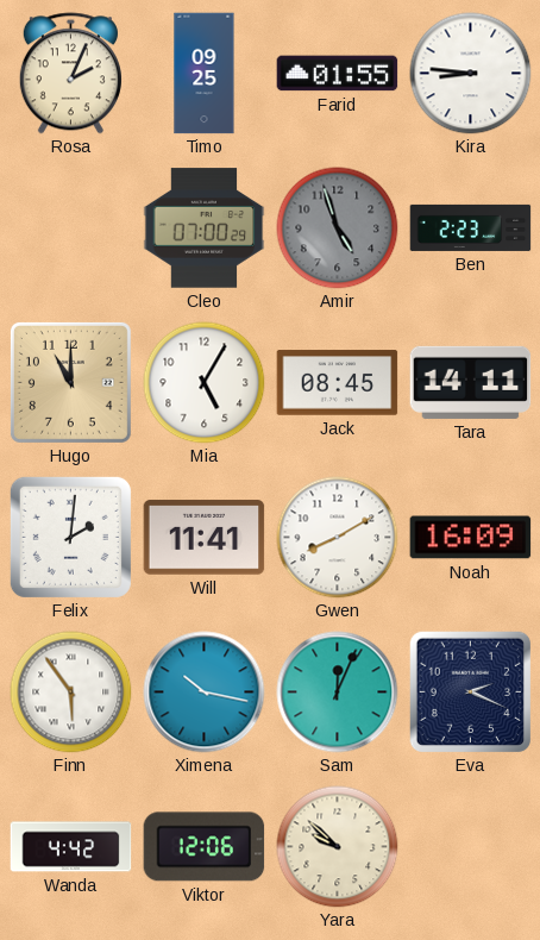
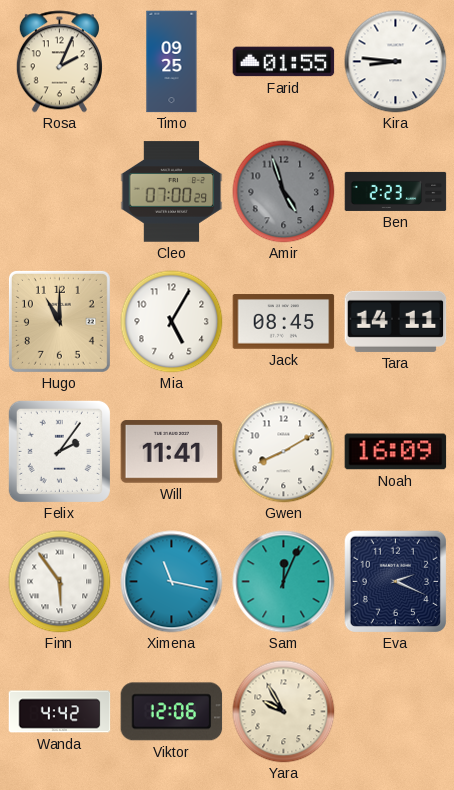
Felix: 2:01 -> 2:06 (59, 451)
Ximena: 10:17 -> 11:17 (172, 582)
Yara: 9:52 -> 9:55 (284, 712)
